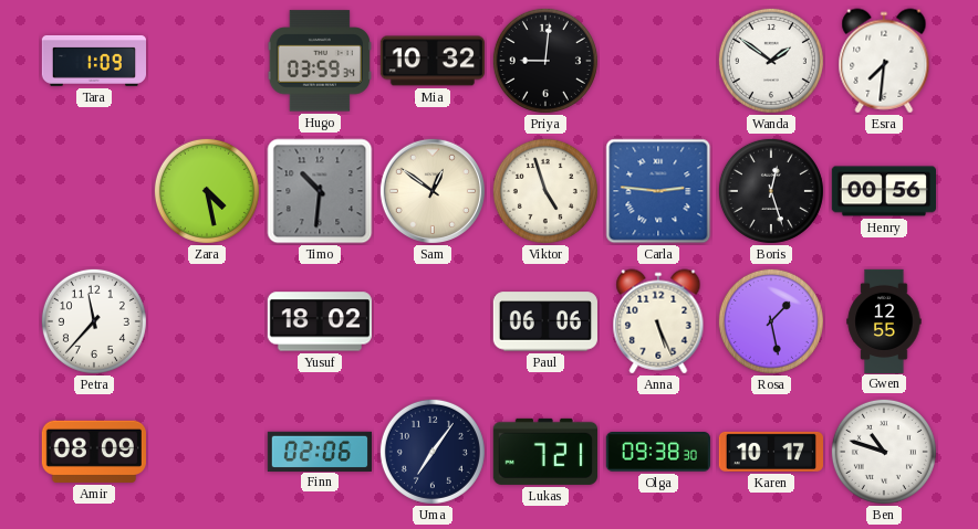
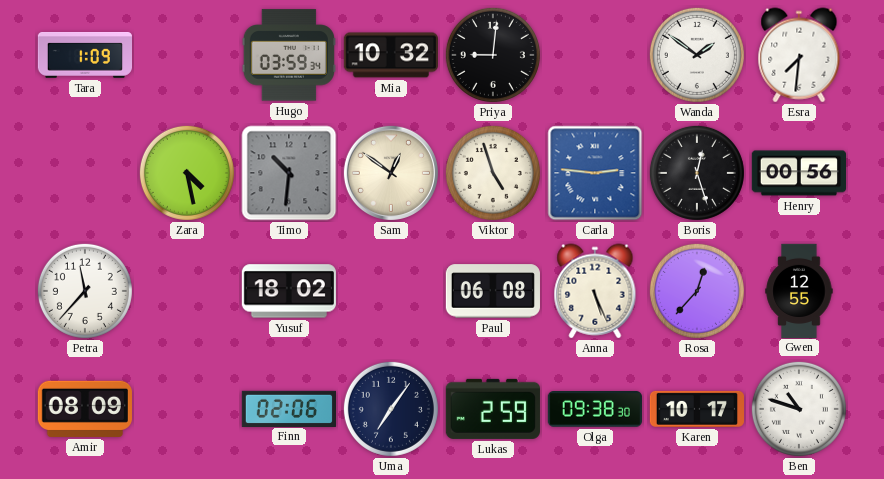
Paul: 06:06 -> 06:08 (492, 291)
Rosa: 1:28 -> 12:37 (697, 291)
Lukas: 7:21 -> 2:59 (493, 409)
